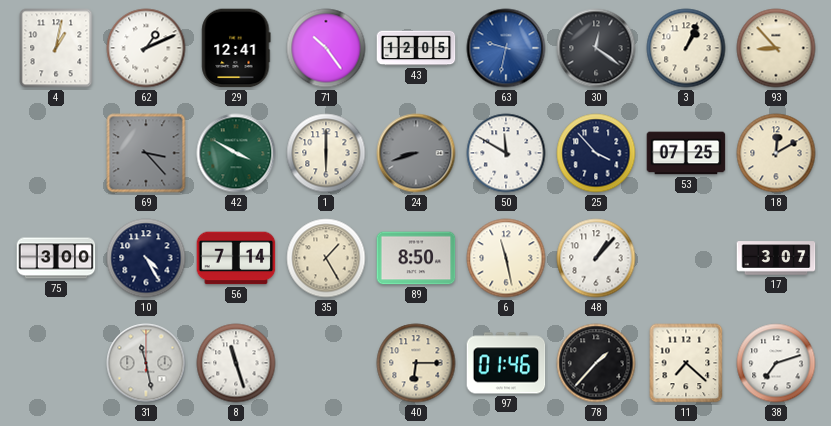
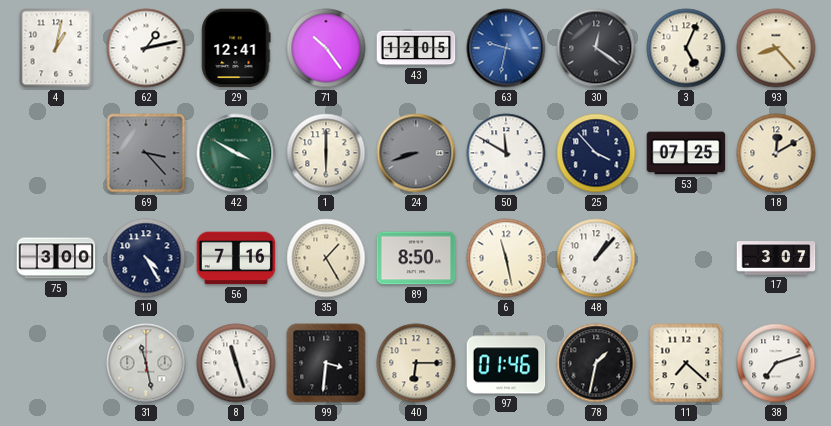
62: 1:11 -> 1:13 (146, 48)
3: 1:04 -> 5:04 (686, 48)
93: 8:53 -> 8:23 (776, 48)
56: 7:14 -> 7:16 (236, 258)
99: none -> 3:31 (326, 363)
78: 1:37 -> 1:32 (596, 363)
